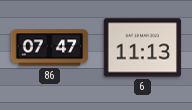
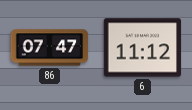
6: 11:13 -> 11:12 (143, 48)
